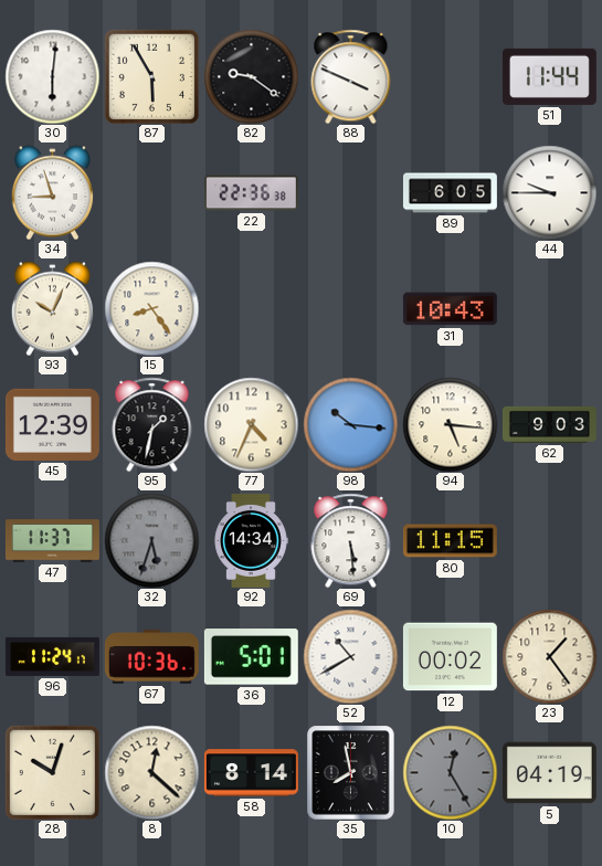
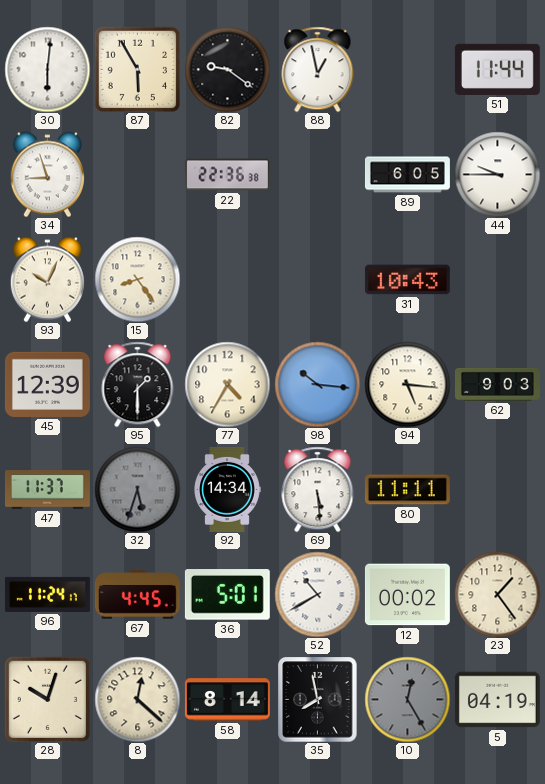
88: 3:49 -> 12:58 (318, 69)
95: 1:32 -> 1:30 (138, 384)
77: 4:34 -> 4:35 (227, 384)
80: 11:15 -> 11:11 (407, 490)
67: 10:36 -> 4:45 (137, 595)
